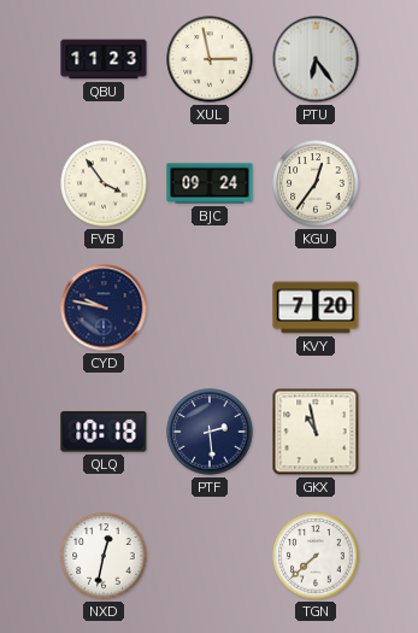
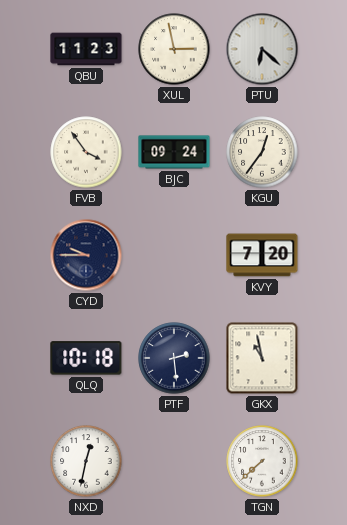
PTU: 6:24 -> 6:22 (262, 49)
CYD: 9:47 -> 9:45 (86, 255)
